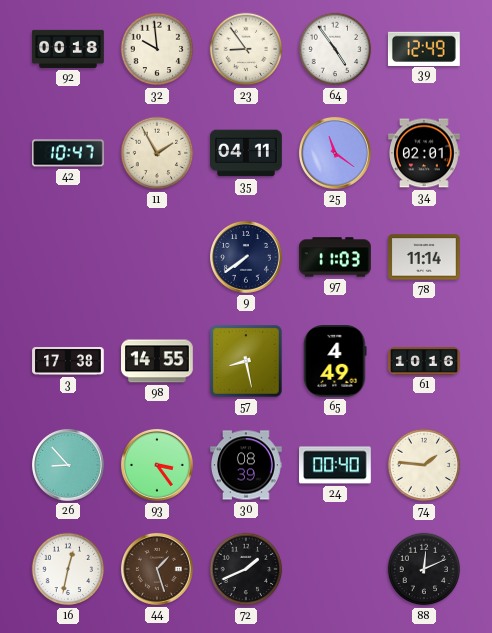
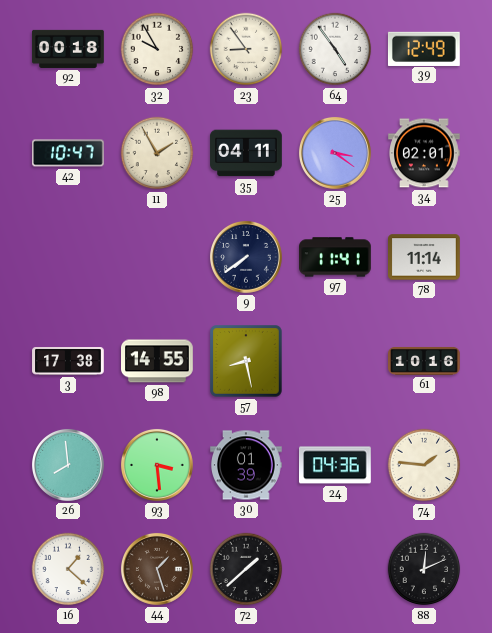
32: 9:59 -> 9:55 (157, 49)
25: 11:21 -> 3:21 (335, 153)
97: 11:03 -> 11:41 (335, 257)
65: 4:49 -> none (335, 362)
26: 8:53 -> 7:59 (68, 465)
93: 3:24 -> 3:29 (157, 465)
30: 08:39 -> 01:39 (246, 465)
24: 00:40 -> 04:36 (336, 465)
16: 12:32 -> 1:22 (68, 569)
72: 1:41 -> 1:38 (246, 569)
